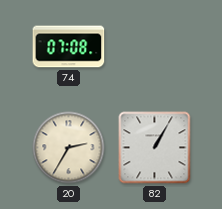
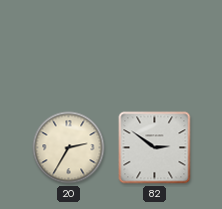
74: 07:08 -> none (69, 47)
82: 1:05 -> 2:51 (155, 148)
